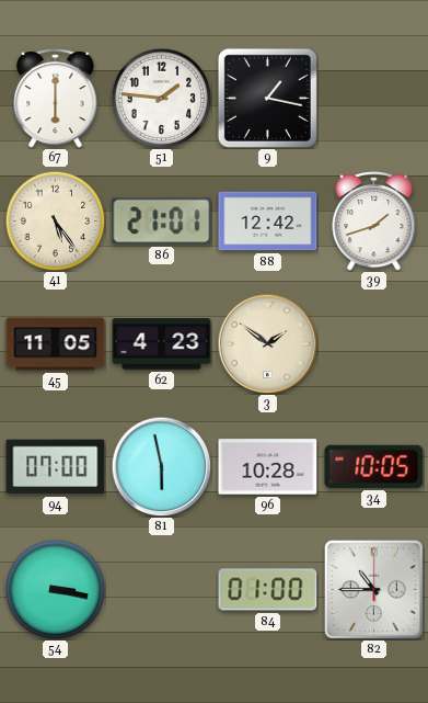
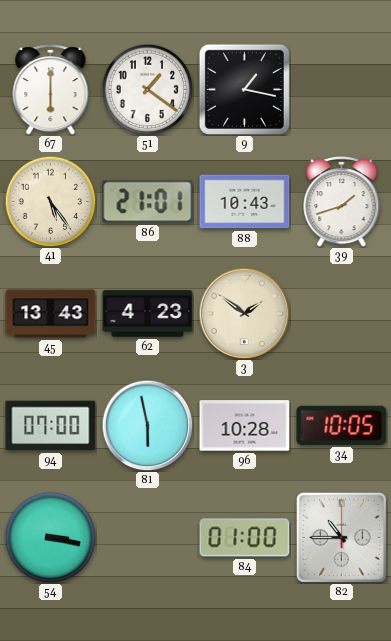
51: 1:46 -> 1:21 (147, 89)
88: 12:42 -> 10:43 (245, 202)
45: 11:05 -> 13:43 (51, 314)
